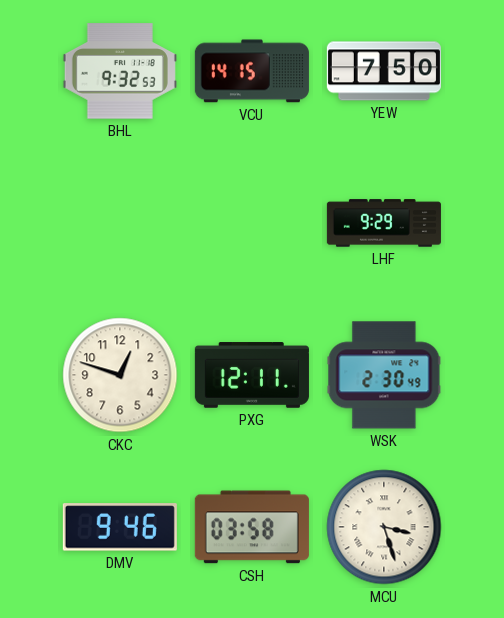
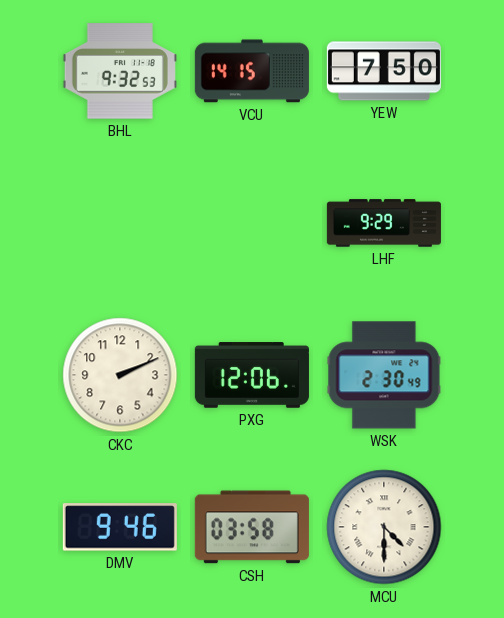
CKC: 12:48 -> 2:11 (120, 375)
PXG: 12:11 -> 12:06 (252, 375)
MCU: 3:27 -> 4:30 (384, 527)
